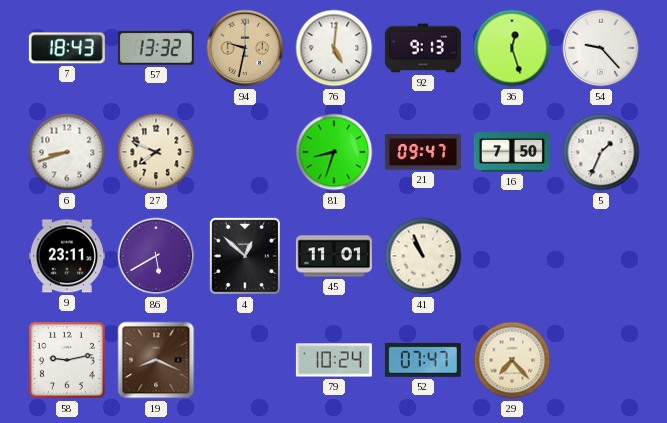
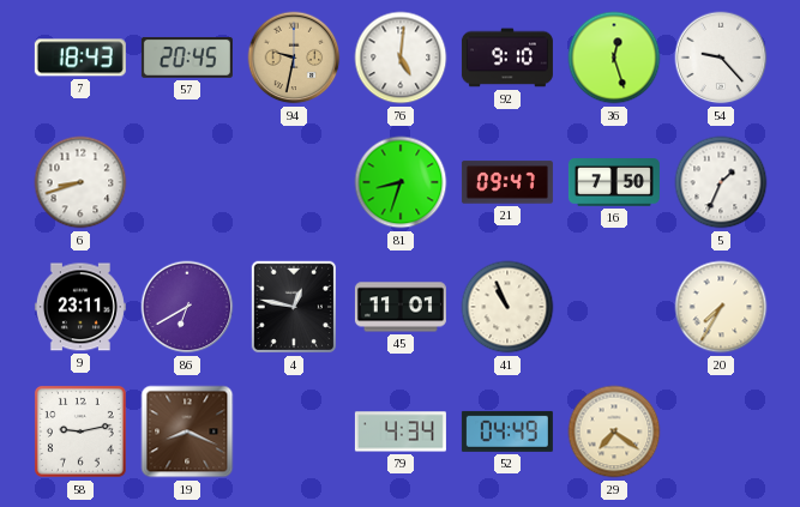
57: 13:32 -> 20:45 (187, 58)
92: 9:13 -> 9:10 (507, 58)
27: 7:49 -> none (156, 152)
86: 5:40 -> 6:40 (187, 307)
4: 12:52 -> 12:47 (294, 307)
20: none -> 7:35 (721, 307)
79: 10:24 -> 4:34 (401, 431)
52: 07:47 -> 04:49 (507, 431)
29: 7:23 -> 7:21 (614, 431)
